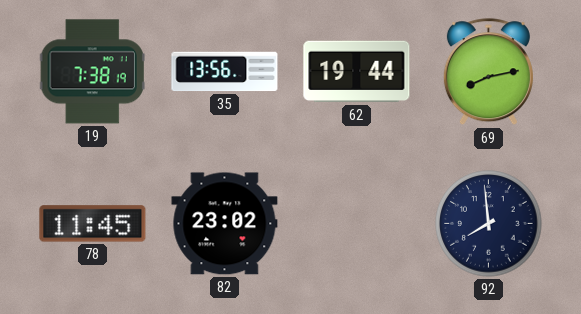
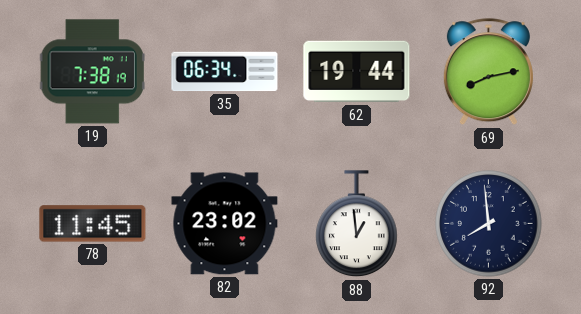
35: 13:56 -> 06:34 (225, 72)
88: none -> 12:59 (357, 224)
